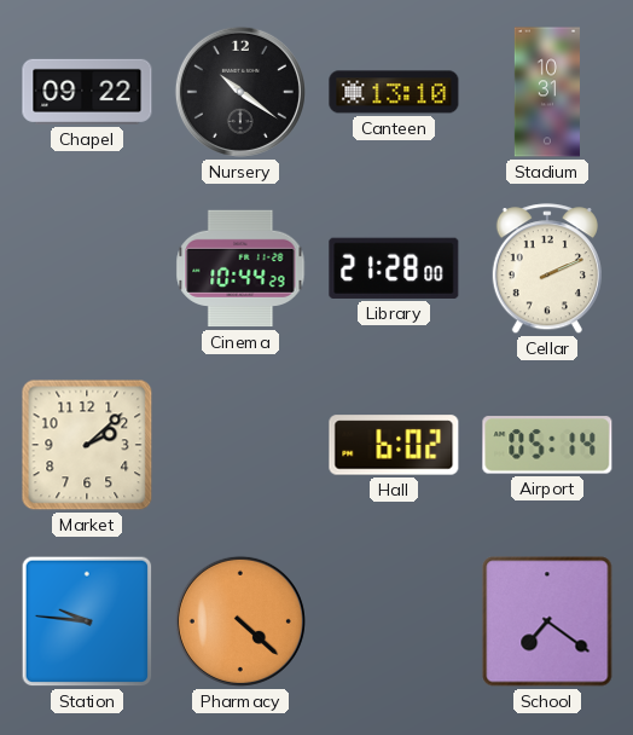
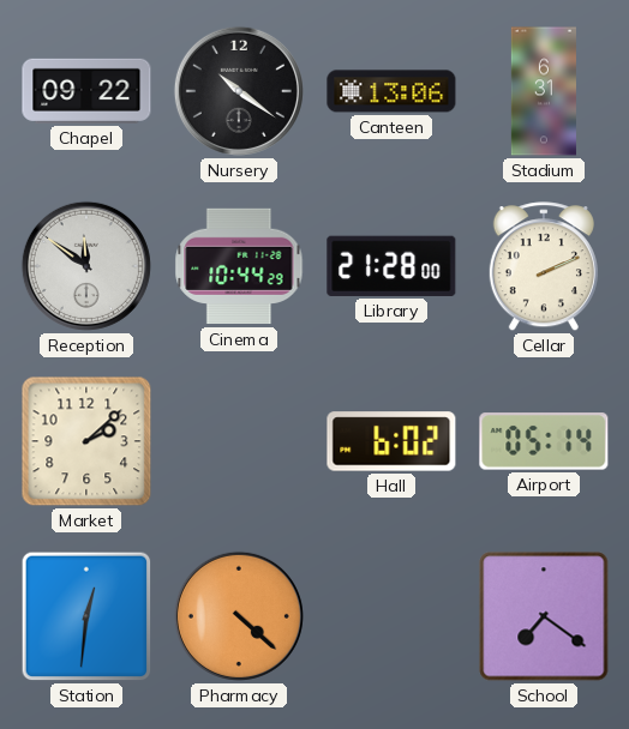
Canteen: 13:10 -> 13:06 (391, 91)
Stadium: 10:31 -> 6:31 (544, 91)
Reception: none -> 11:51 (86, 266)
Station: 9:46 -> 12:31 (86, 616)
